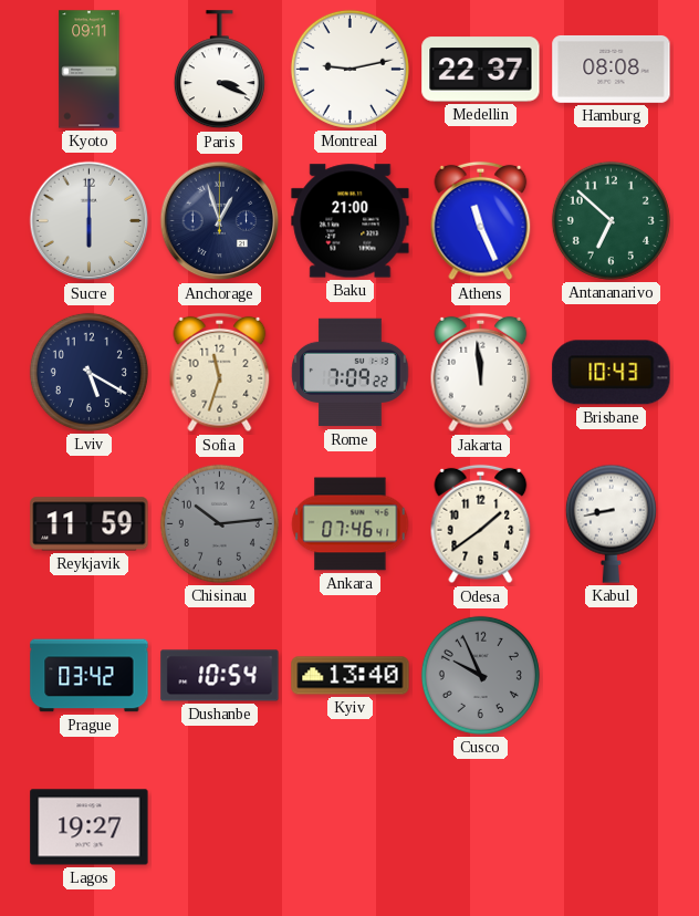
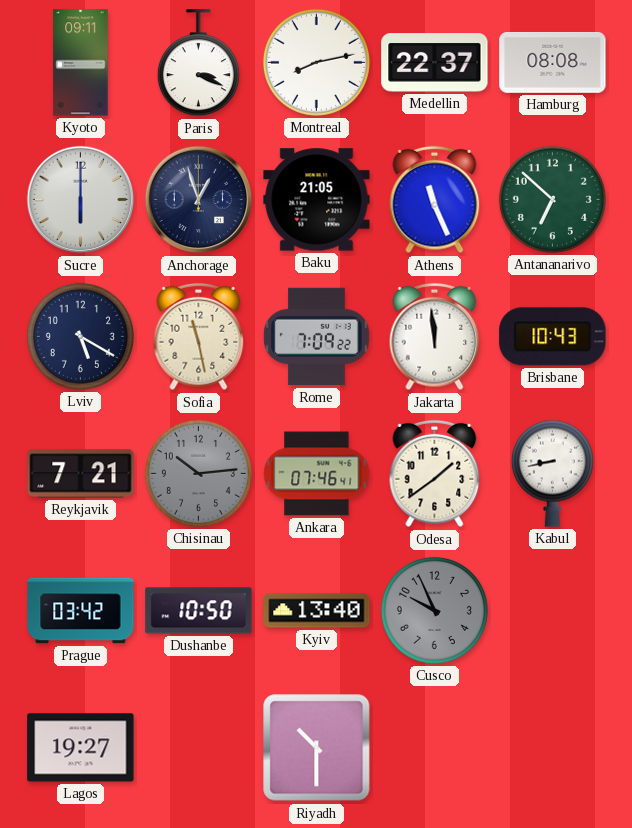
Montreal: 9:13 -> 8:13 (316, 62)
Baku: 21:00 -> 21:05 (317, 200)
Sofia: 11:33 -> 11:28 (199, 337)
Reykjavik: 11:59 -> 7:21 (81, 474)
Dushanbe: 10:54 -> 10:50 (199, 611)
Riyadh: none -> 10:30 (317, 748)
